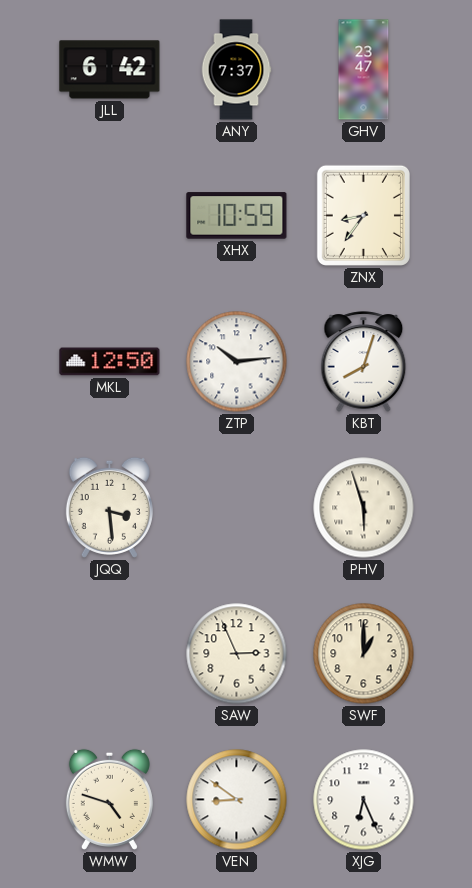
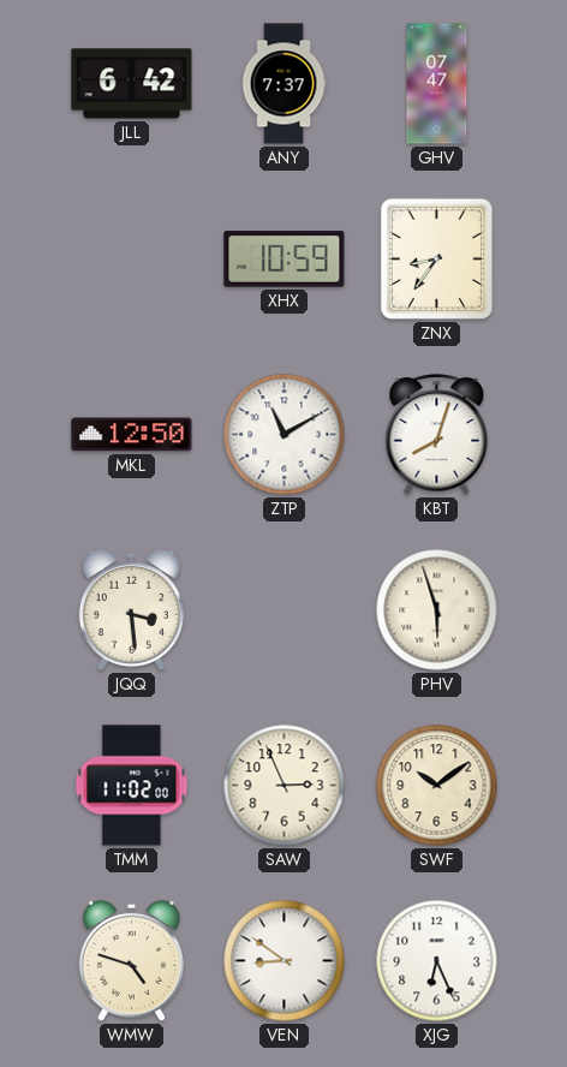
GHV: 23:47 -> 07:47 (437, 84)
ZTP: 10:14 -> 11:10 (285, 435)
TMM: none -> 11:02 (132, 786)
SWF: 1:00 -> 10:09 (437, 786)
